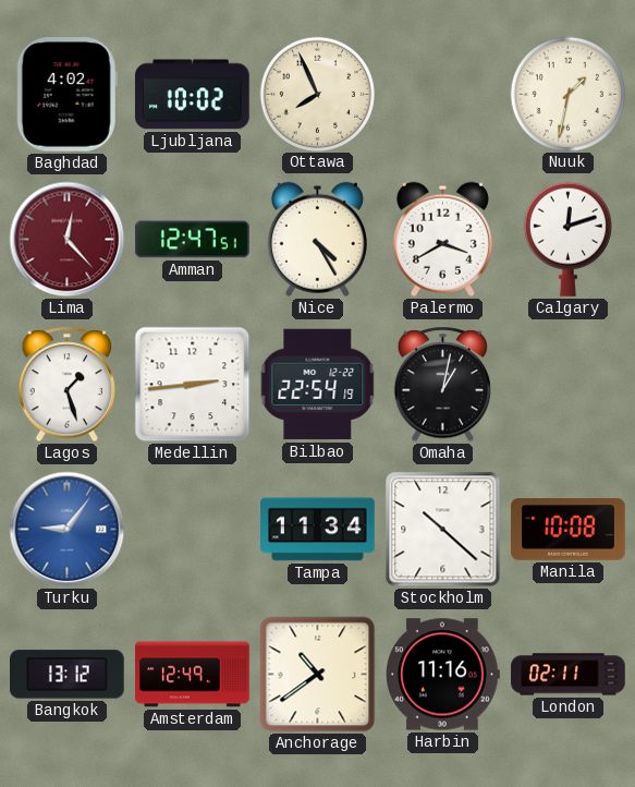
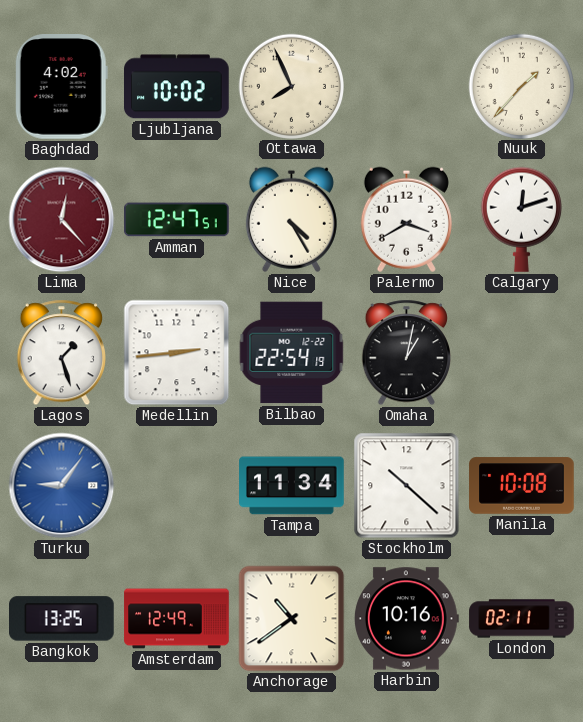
Nuuk: 1:32 -> 1:37 (521, 86)
Bangkok: 13:12 -> 13:25 (62, 619)
Harbin: 11:16 -> 10:16 (406, 619)
